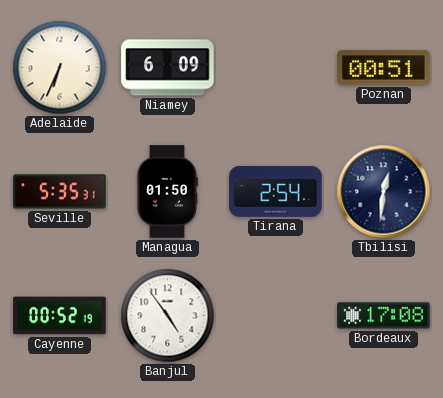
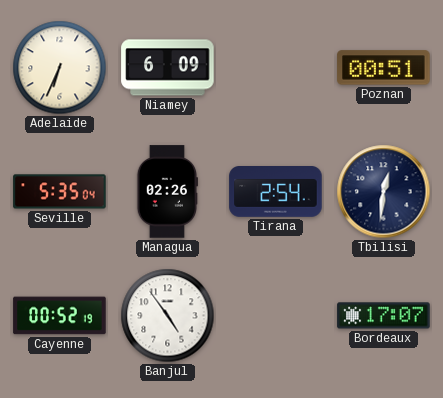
Seville: 5:35:31 -> 5:35:04 (60, 192)
Managua: 01:50 -> 02:26 (166, 192)
Bordeaux: 17:08 -> 17:07 (384, 316)
